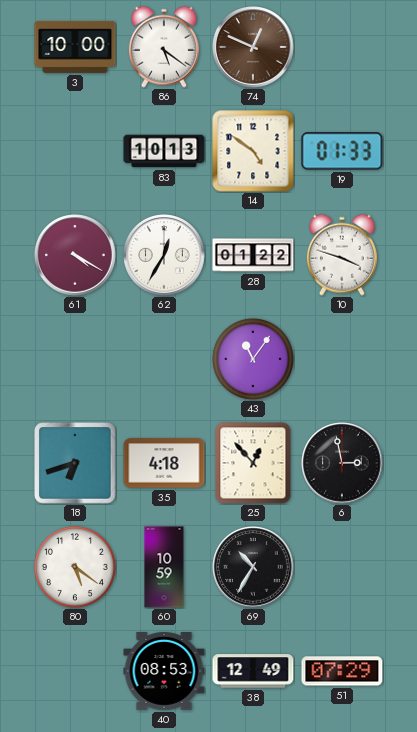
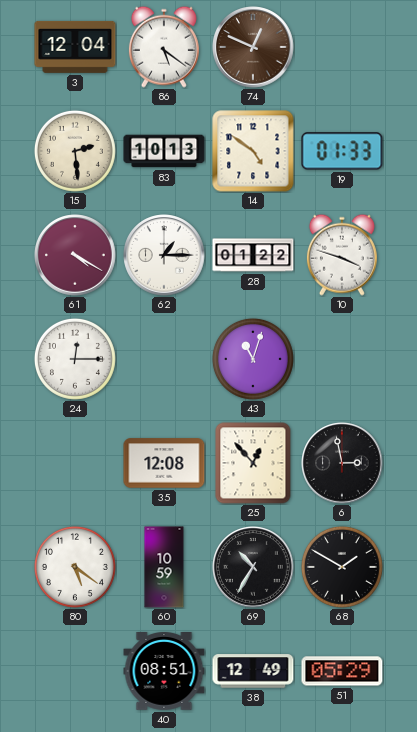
3: 10:00 -> 12:04 (75, 47)
15: none -> 2:29 (75, 151)
62: 12:35 -> 1:15 (164, 255)
24: none -> 12:15 (75, 359)
43: 11:06 -> 11:03 (253, 359)
18: 6:42 -> none (75, 463)
35: 4:18 -> 12:08 (164, 463)
68: none -> 1:50 (342, 567)
40: 08:53 -> 08:51 (164, 672)
51: 07:29 -> 05:29 (342, 671)
